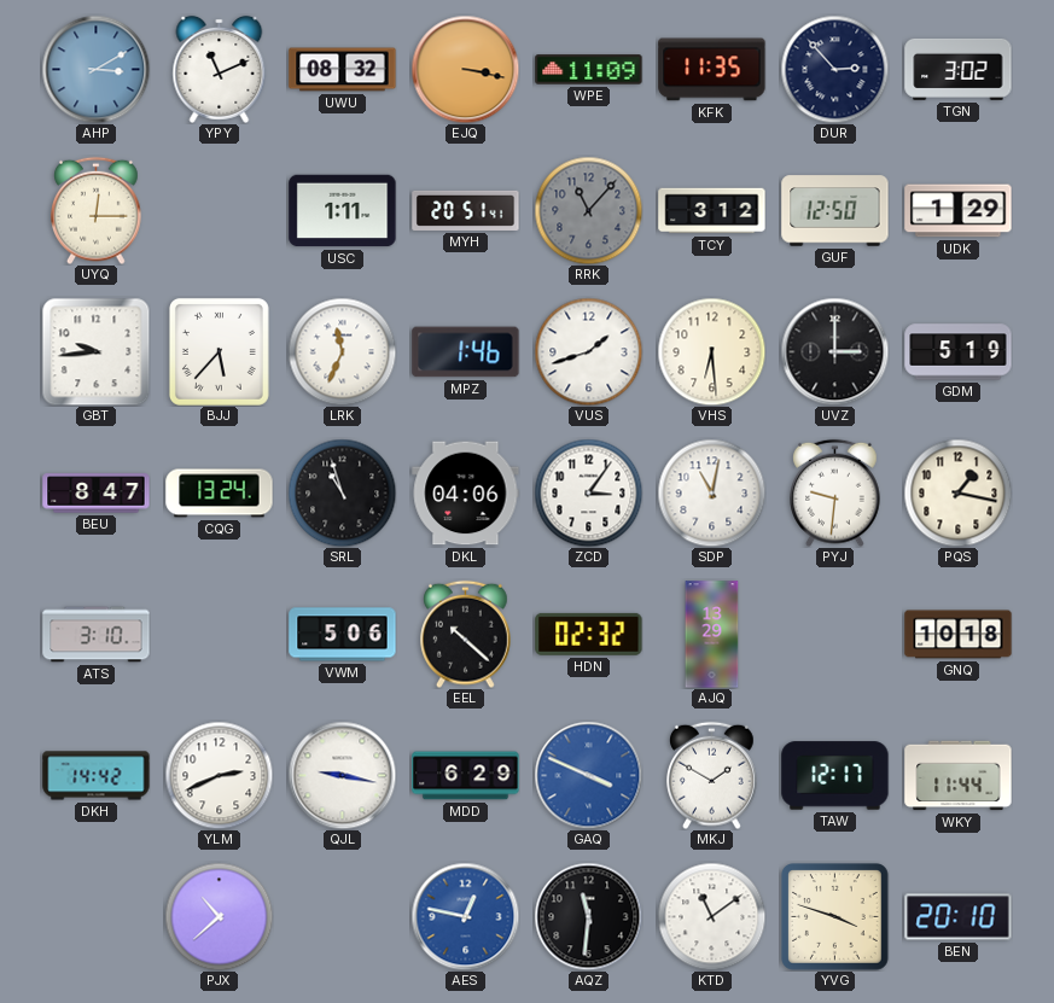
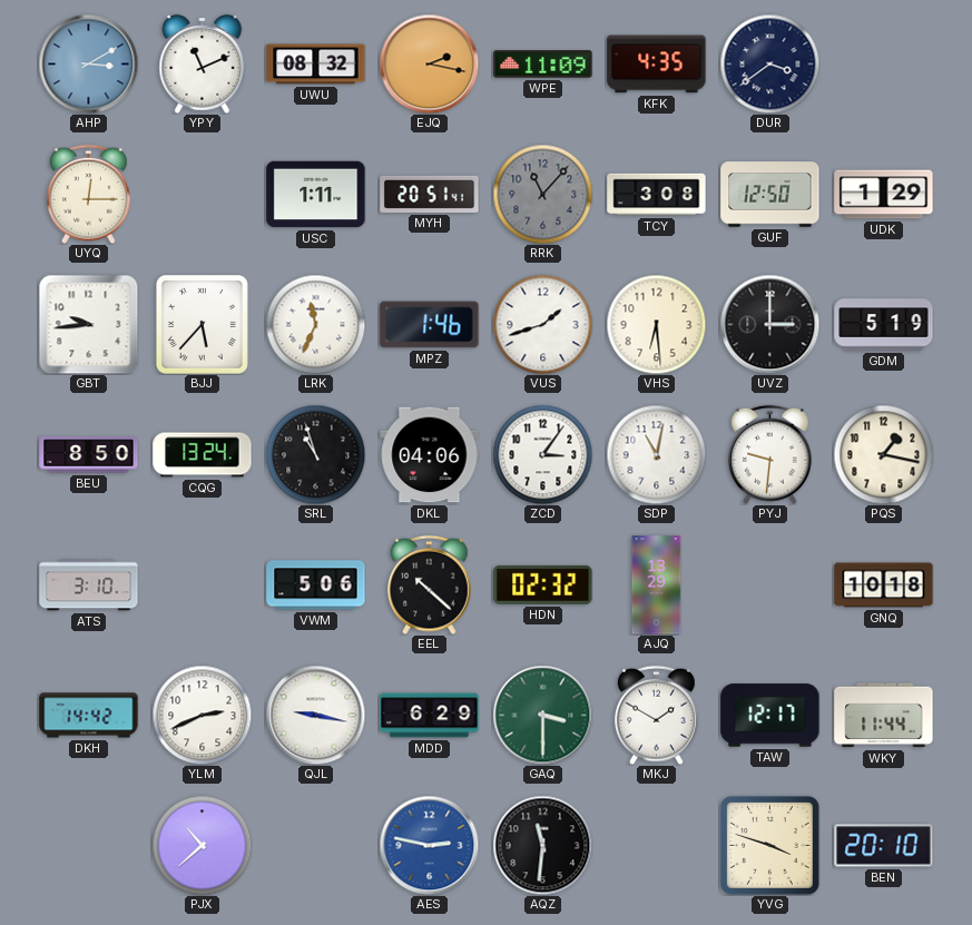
EJQ: 3:17 -> 2:17 (429, 63)
KFK: 11:35 -> 4:35 (657, 65)
DUR: 2:53 -> 3:39 (769, 63)
TGN: 3:02 -> none (959, 69)
TCY: 3:12 -> 3:08 (657, 195)
BEU: 8:47 -> 8:50 (89, 455)
GAQ: 3:49 -> 3:30 (542, 715)
GAQ dial: blue -> green (542, 715)
AES: 12:47 -> 2:47 (429, 845)
KTD: 11:09 -> none (711, 916)
